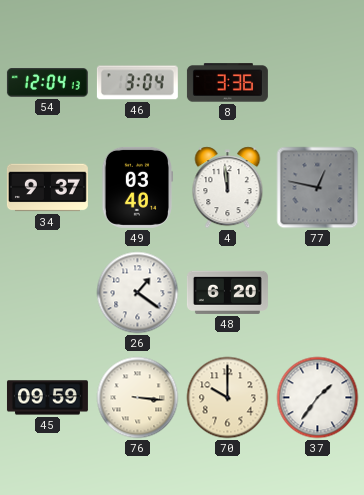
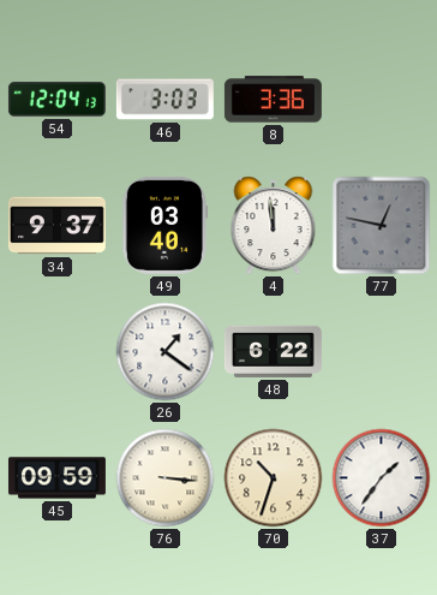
46: 3:04 -> 3:03 (164, 100)
48: 6:20 -> 6:22 (273, 351)
70: 10:00 -> 10:33 (274, 478)
